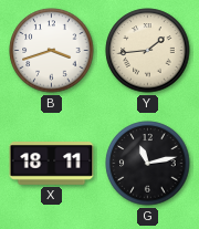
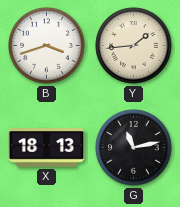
X: 18:11 -> 18:13 (47, 148)
